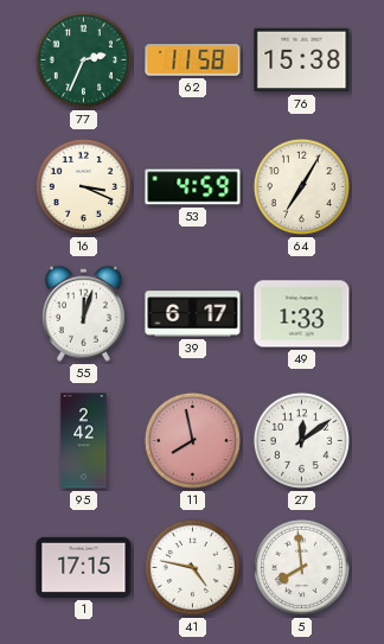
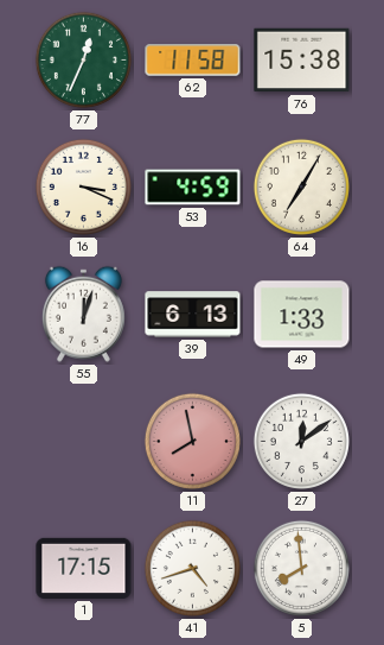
77: 2:34 -> 12:34 (83, 59)
39: 6:17 -> 6:13 (193, 315)
95: 2:42 -> none (84, 441)
41: 4:47 -> 4:42 (192, 568)
